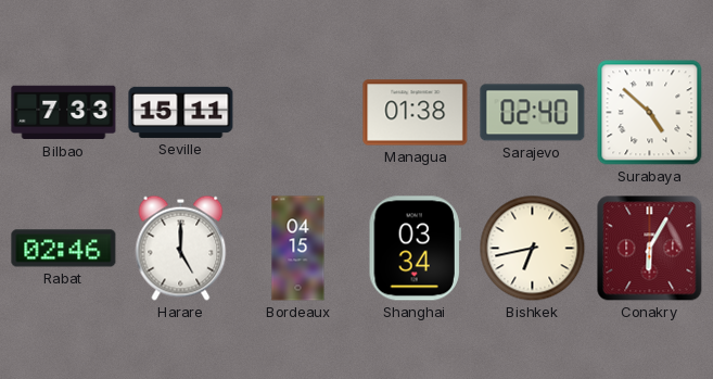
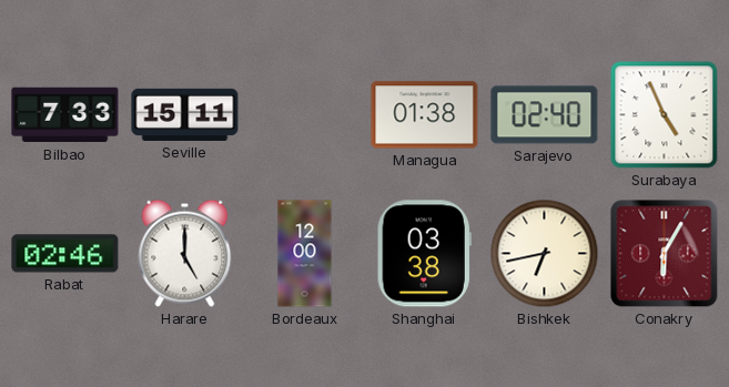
Surabaya: 4:52 -> 4:56 (665, 115)
Bordeaux: 04:15 -> 12:00 (305, 254)
Shanghai: 03:34 -> 03:38 (424, 254)
